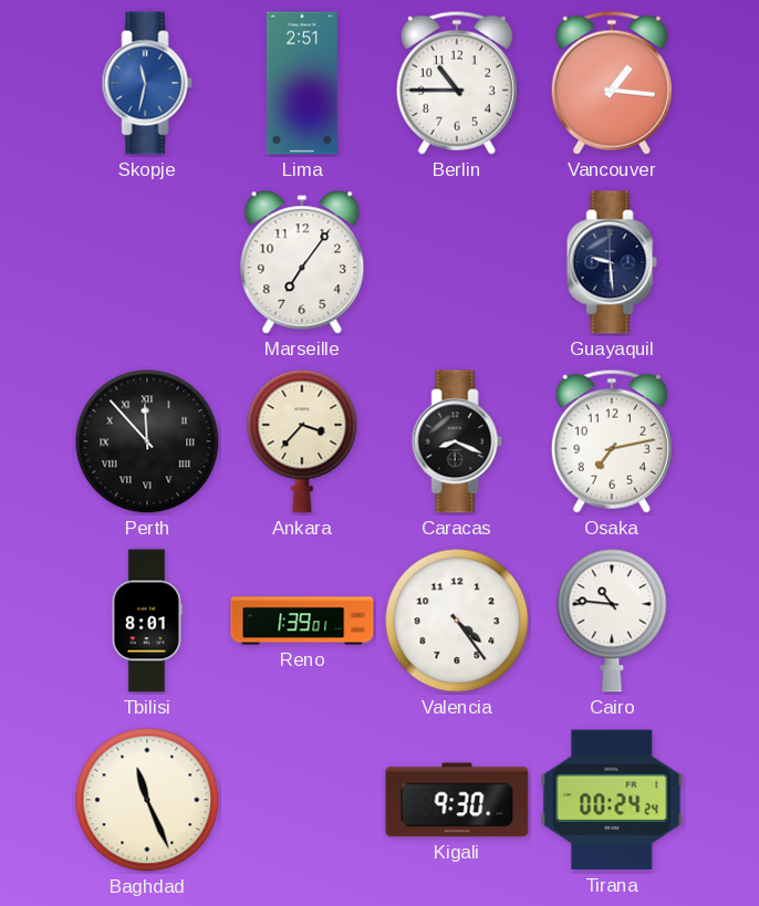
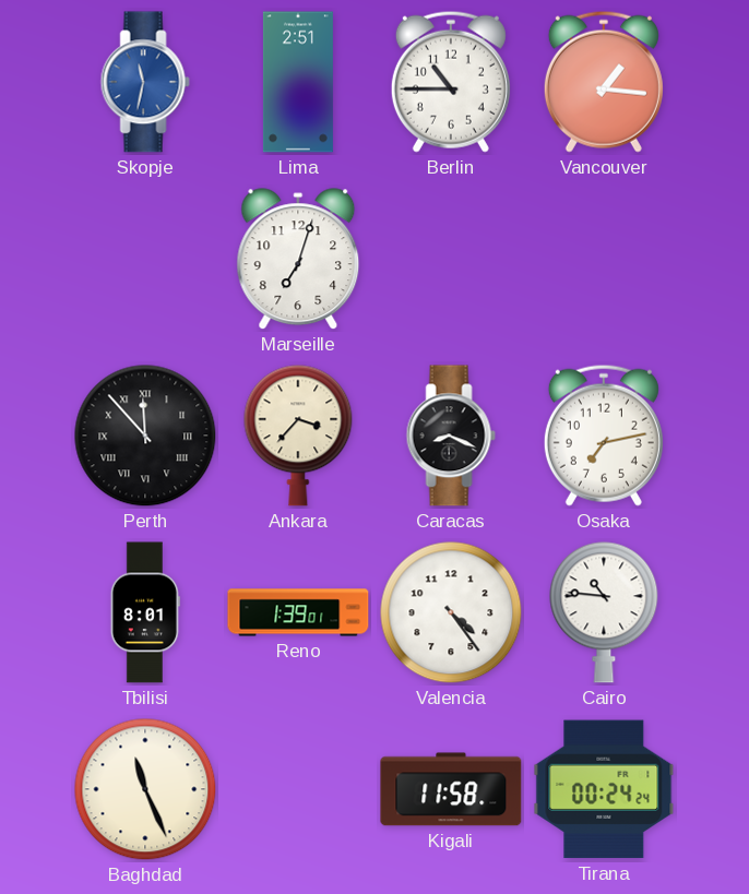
Marseille: 7:06 -> 7:03 (298, 260)
Guayaquil: 9:29 -> none (612, 262)
Kigali: 9:30 -> 11:58 (451, 789)
